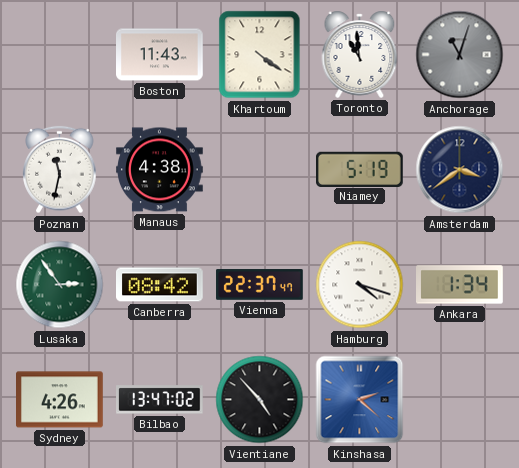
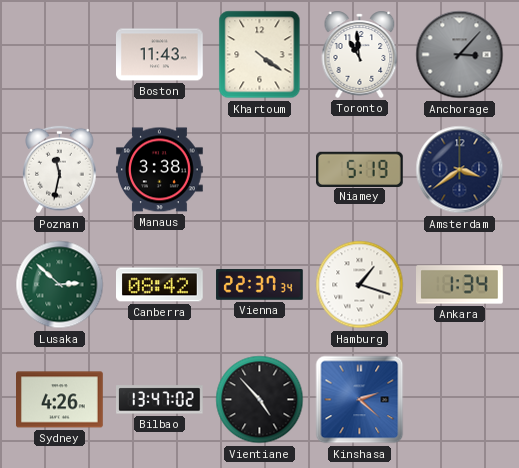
Anchorage: 11:03 -> 3:07 (460, 55)
Manaus: 4:38 -> 3:38 (160, 170)
Lusaka: 2:54 -> 2:52 (60, 285)
Vienna: 22:37:47 -> 22:37:34 (260, 285)
Hamburg: 4:18 -> 1:18 (360, 285)
